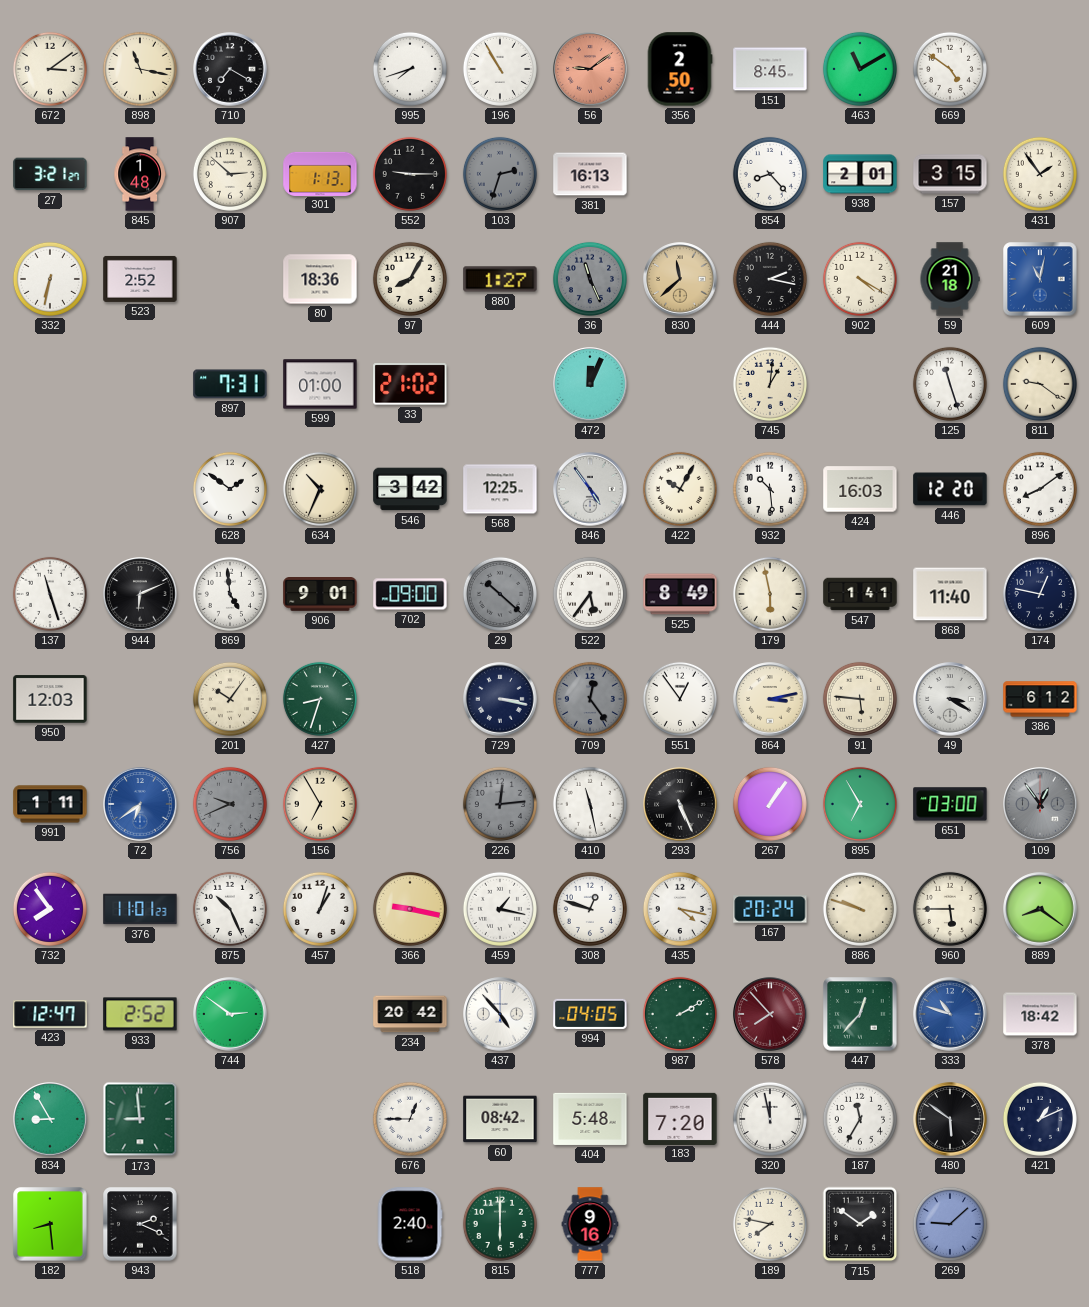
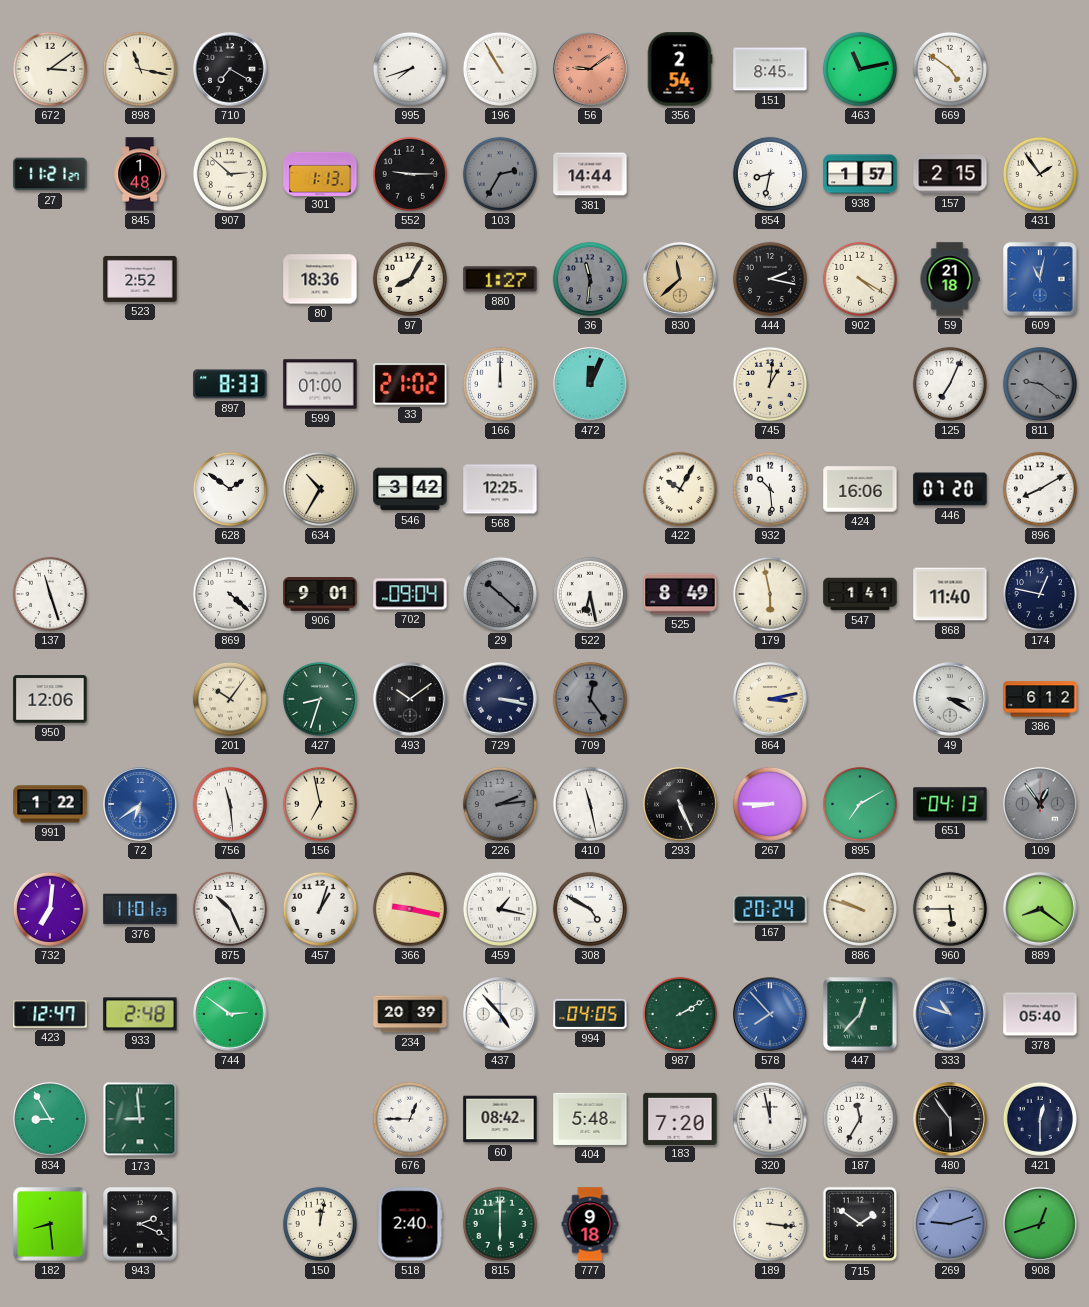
356: 2:50 -> 2:54 (680, 69)
463: 11:10 -> 11:13 (860, 69)
27: 3:21 -> 11:21 (50, 174)
103: 2:33 -> 2:35 (500, 174)
381: 16:13 -> 14:44 (590, 174)
854: 8:23 -> 8:32 (770, 174)
938: 2:01 -> 1:57 (860, 174)
157: 3:15 -> 2:15 (950, 174)
332: 6:32 -> none (50, 279)
36: 11:26 -> 11:31 (590, 279)
897: 7:31 -> 8:33 (230, 384)
166: none -> 12:00 (500, 384)
125: 11:27 -> 7:04 (950, 384)
811 dial: cream -> grey (1040, 384)
634: 10:34 -> 10:35 (320, 489)
846: 4:54 -> none (590, 489)
424: 16:03 -> 16:06 (860, 489)
446: 12:20 -> 07:20 (950, 489)
896: 8:09 -> 8:10 (1040, 489)
944: 6:11 -> none (140, 594)
869: 4:59 -> 4:22 (230, 594)
702: 09:00 -> 09:04 (410, 594)
522: 5:36 -> 6:28 (590, 594)
950: 12:03 -> 12:06 (50, 699)
493: none -> 10:09 (410, 699)
551: 12:54 -> none (680, 699)
91: 5:46 -> none (860, 699)
991: 1:11 -> 1:22 (50, 804)
756: 9:41 -> 11:29 (230, 804)
756 dial: grey -> white (230, 804)
156: 6:55 -> 6:58 (320, 804)
226: 12:14 -> 2:14 (500, 804)
267: 1:06 -> 8:45 (770, 804)
895: 6:55 -> 7:10 (860, 804)
651: 03:00 -> 04:13 (950, 804)
732: 7:54 -> 7:01 (50, 909)
308: 12:48 -> 4:50 (590, 909)
435: 4:17 -> none (680, 909)
933: 2:52 -> 2:48 (140, 1014)
234: 20:42 -> 20:39 (410, 1014)
578 dial: burgundy -> blue (770, 1014)
378: 18:42 -> 05:40 (1040, 1014)
480: 5:51 -> 5:54 (950, 1119)
421: 1:11 -> 12:30 (1040, 1119)
150: none -> 12:02 (320, 1224)
777: 9:16 -> 9:18 (590, 1224)
189: 7:47 -> 3:16 (770, 1224)
269: 9:08 -> 9:12 (950, 1224)
908: none -> 12:42 (1040, 1224)
